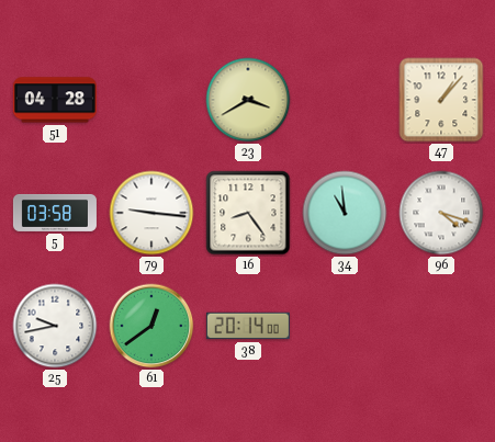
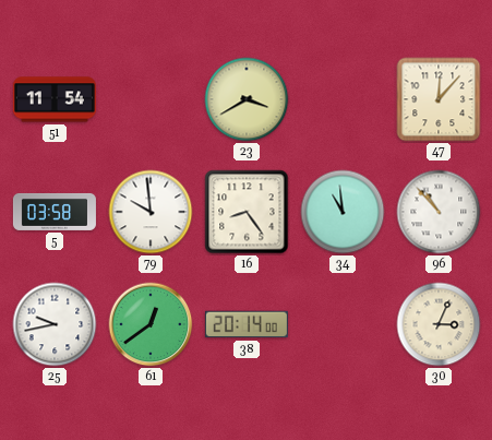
51: 04:28 -> 11:54 (55, 99)
47: 1:07 -> 12:07 (439, 99)
79: 9:16 -> 9:59 (151, 212)
96: 4:18 -> 10:53 (439, 212)
30: none -> 3:04 (439, 324)
